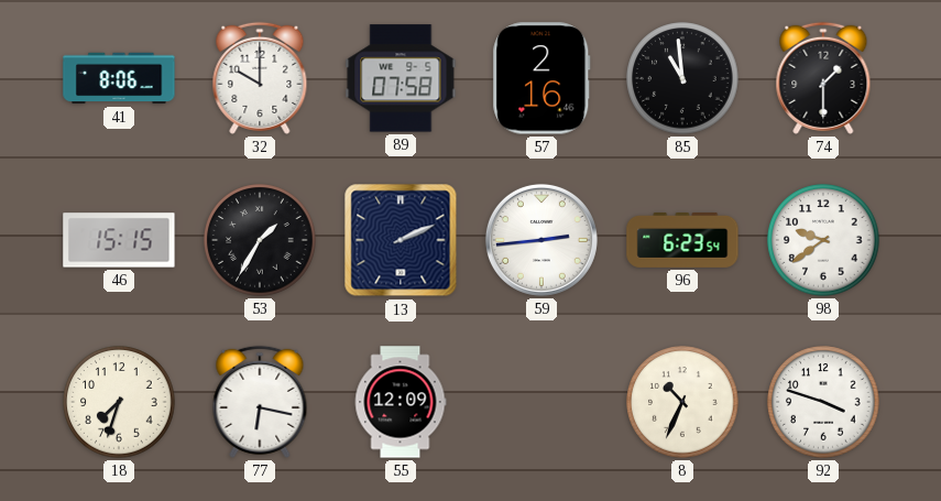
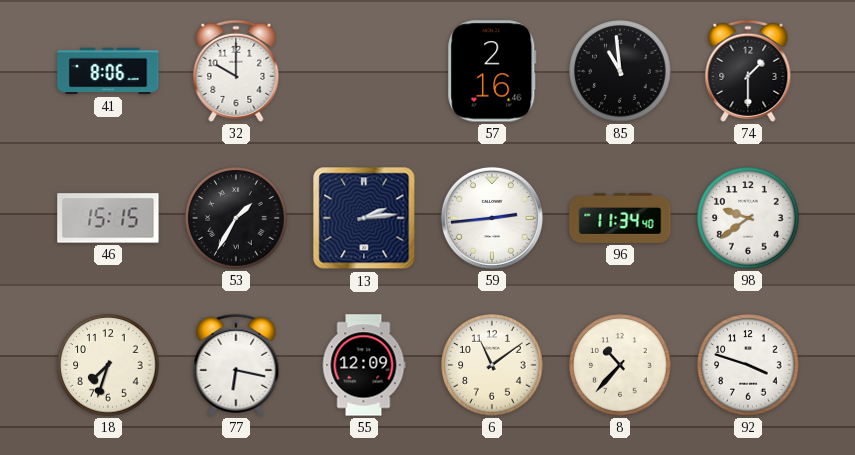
89: 07:58 -> none (401, 78)
13: 2:11 -> 2:14 (364, 218)
96: 6:23 -> 11:34 (620, 218)
6: none -> 11:09 (492, 365)
8: 10:34 -> 10:37 (620, 365)
